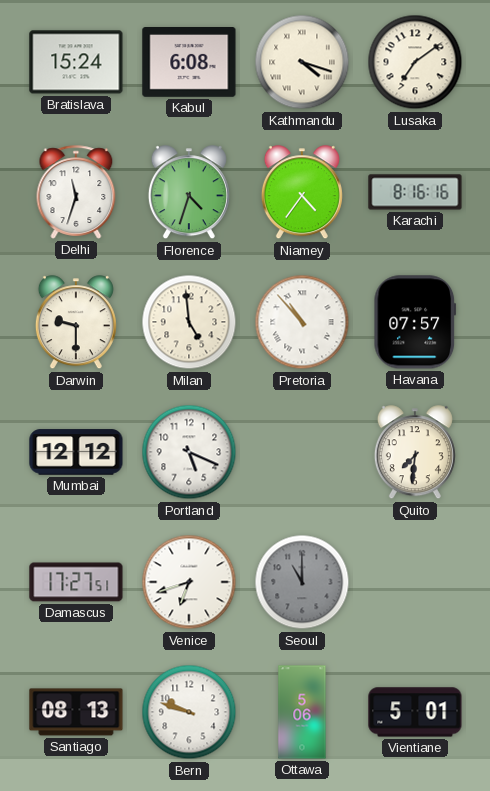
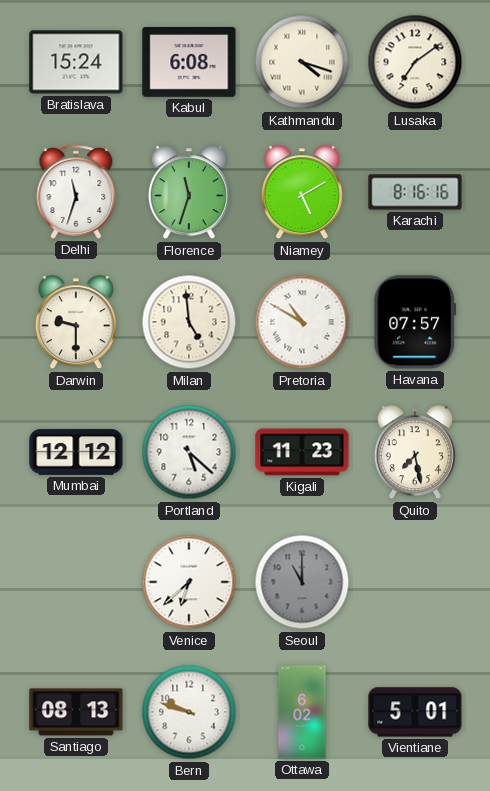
Florence: 4:33 -> 11:33 (189, 193)
Niamey: 4:36 -> 5:10 (302, 193)
Pretoria: 10:53 -> 10:50 (302, 322)
Portland: 5:19 -> 5:22 (189, 452)
Kigali: none -> 11:23 (302, 452)
Quito: 7:31 -> 7:28 (415, 453)
Damascus: 17:27 -> none (76, 582)
Venice: 6:42 -> 6:38 (189, 582)
Ottawa: 5:06 -> 6:02 (302, 712)
